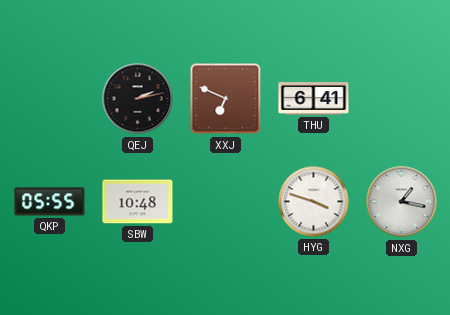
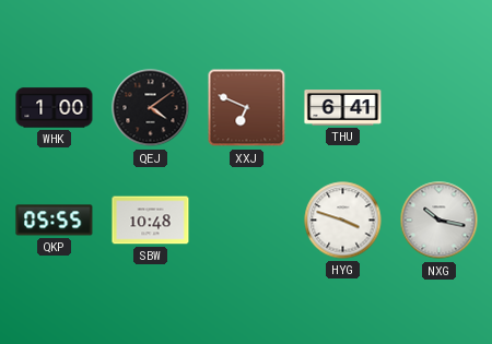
WHK: none -> 1:00 (55, 108)
QEJ: 2:13 -> 4:09 (151, 108)
NXG: 1:17 -> 10:17 (440, 221)
